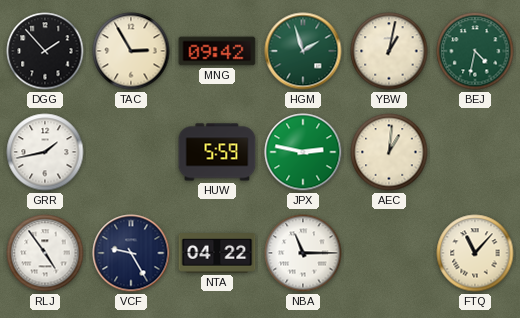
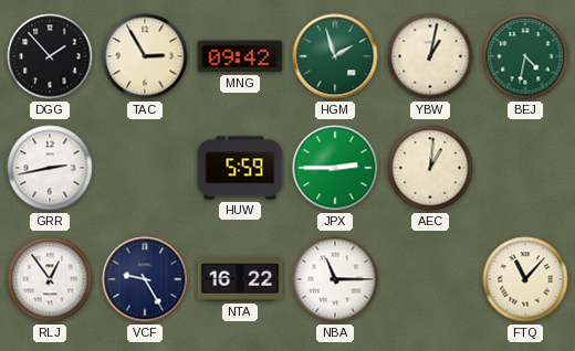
GRR: 1:43 -> 2:43 (50, 168)
JPX: 2:47 -> 2:45 (335, 168)
RLJ: 4:54 -> 12:54 (50, 279)
NTA: 04:22 -> 16:22 (240, 280)
